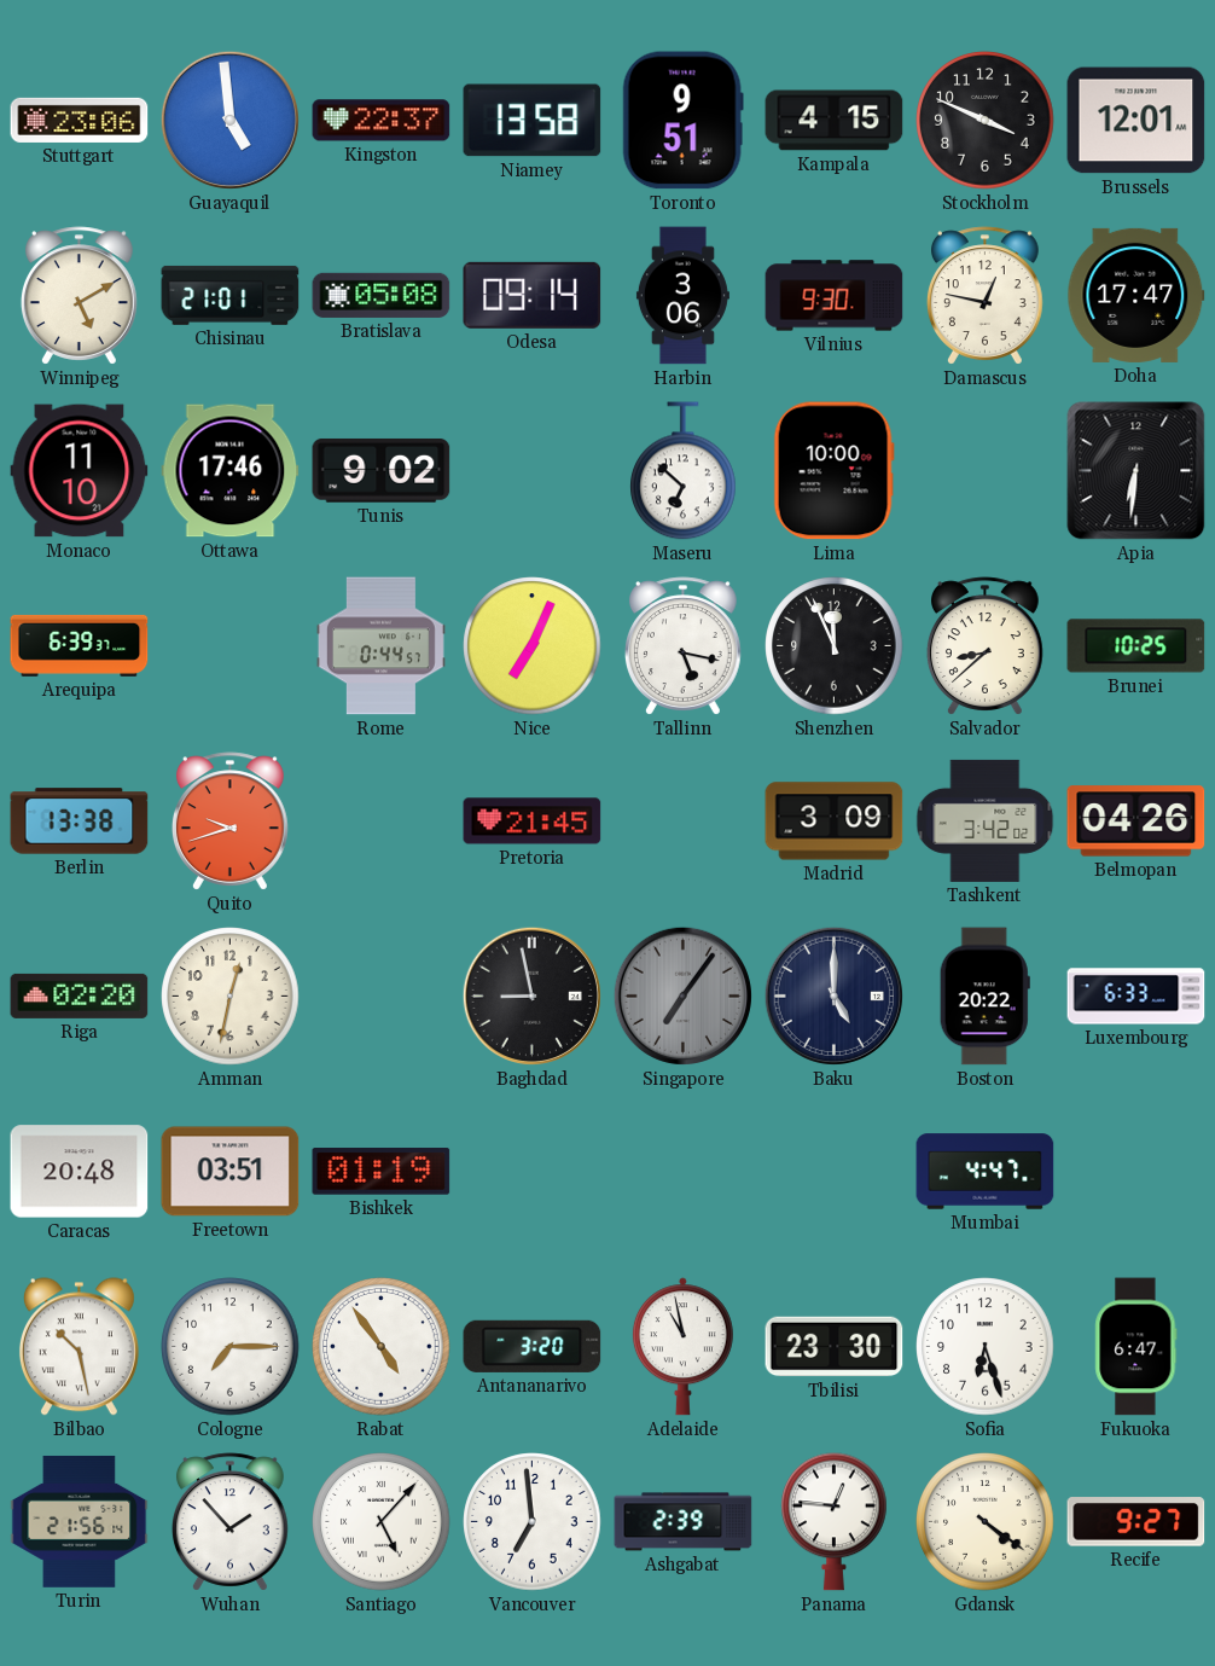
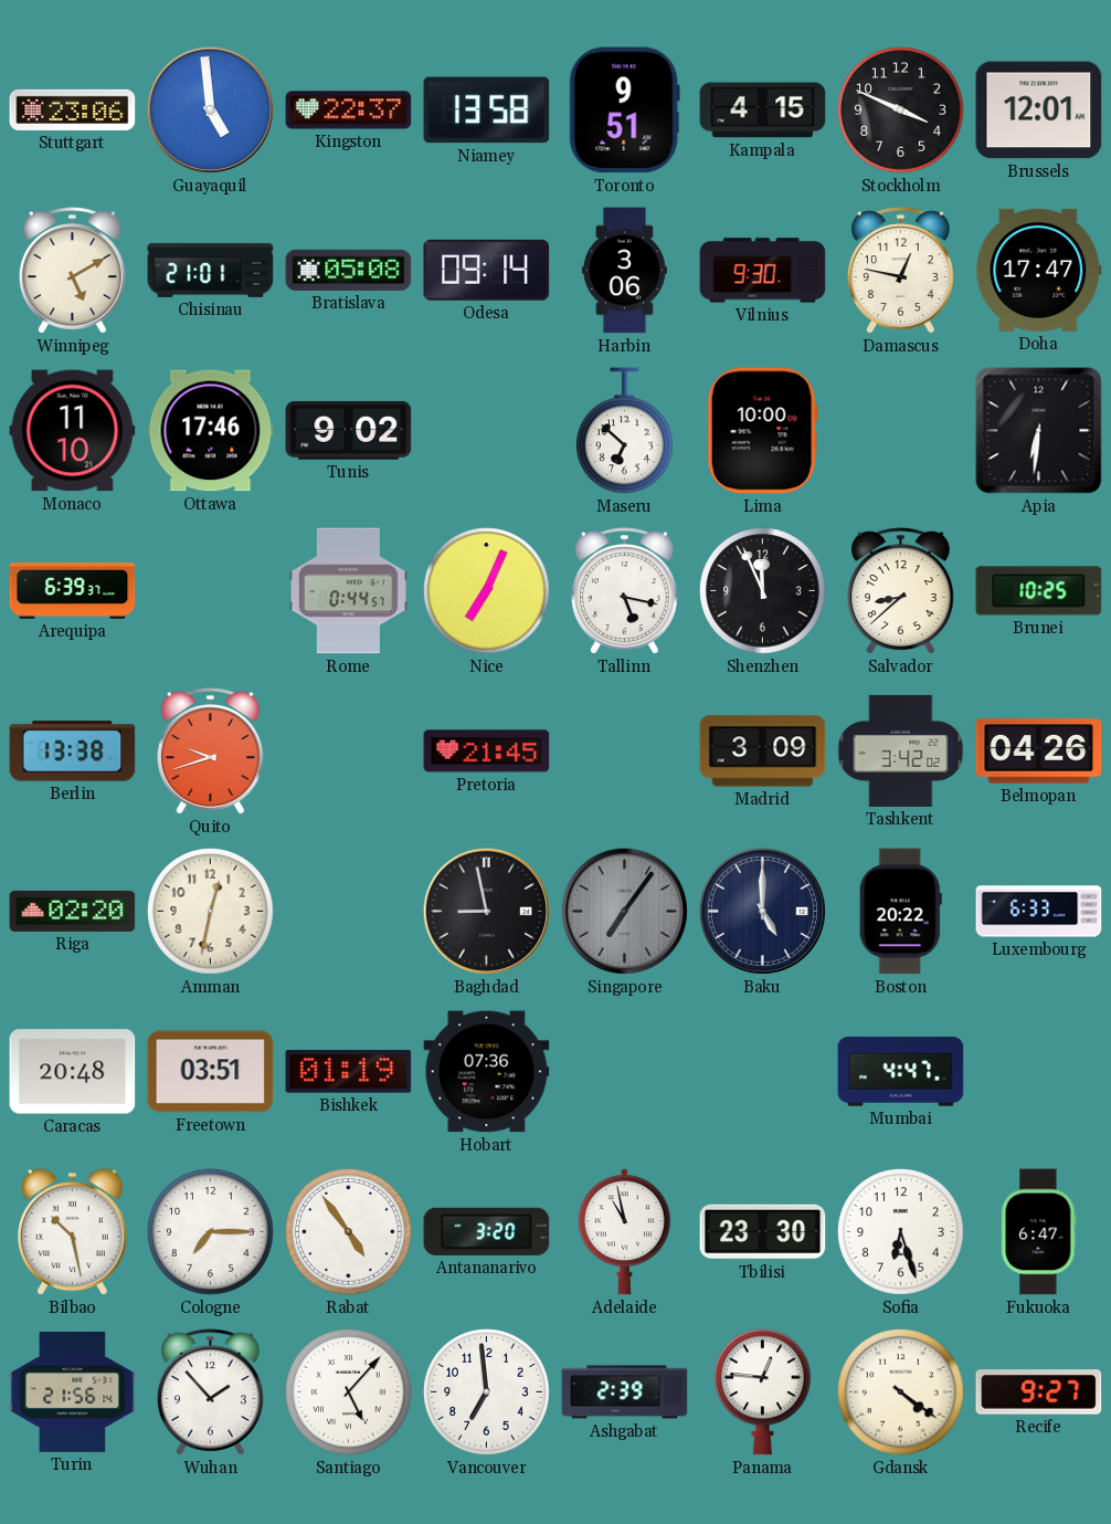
Hobart: none -> 07:36 (487, 1072)
